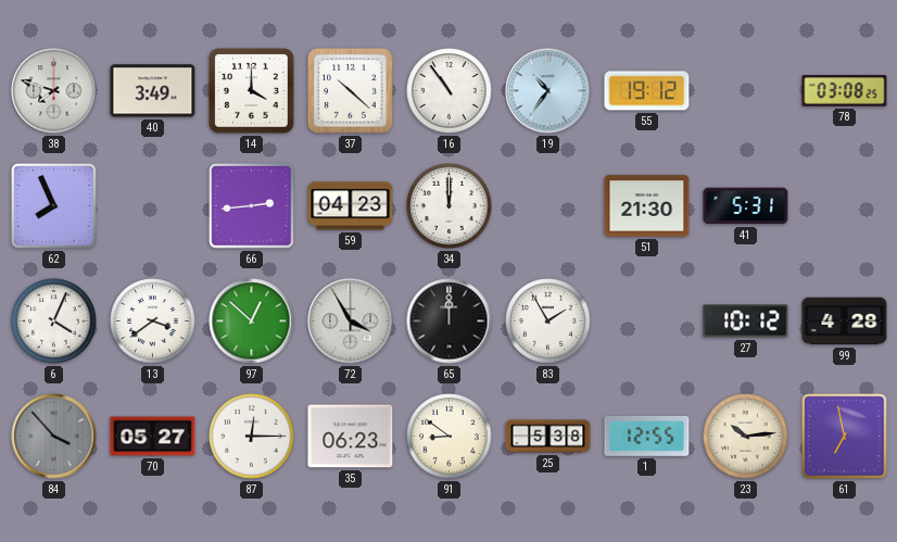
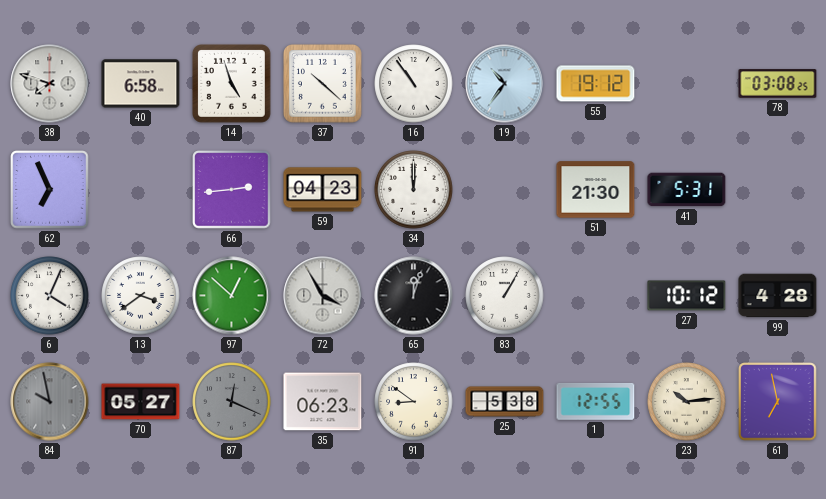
40: 3:49 -> 6:58 (141, 84)
14: 4:00 -> 4:57 (232, 84)
62: 7:56 -> 6:56 (50, 190)
65: 12:00 -> 12:03 (414, 296)
83: 1:55 -> 1:05 (505, 296)
84: 3:53 -> 9:58 (50, 402)
87: 12:15 -> 12:19 (232, 402)
87 dial: white -> grey (232, 402)
